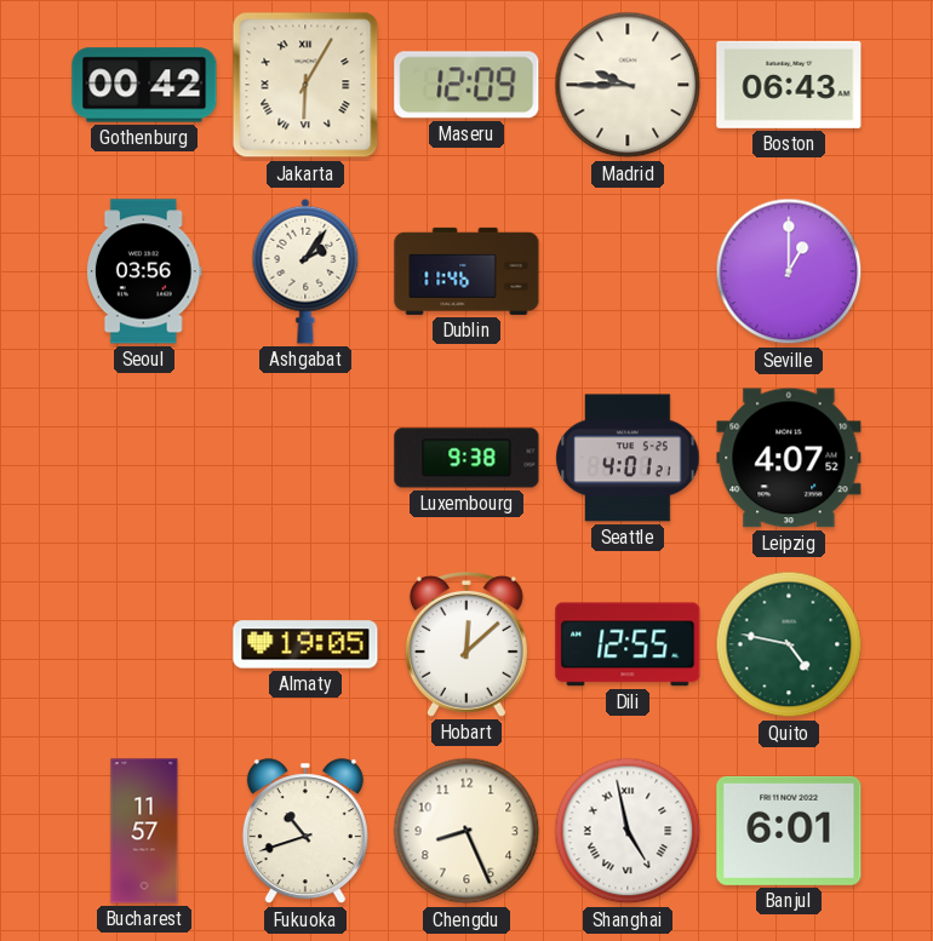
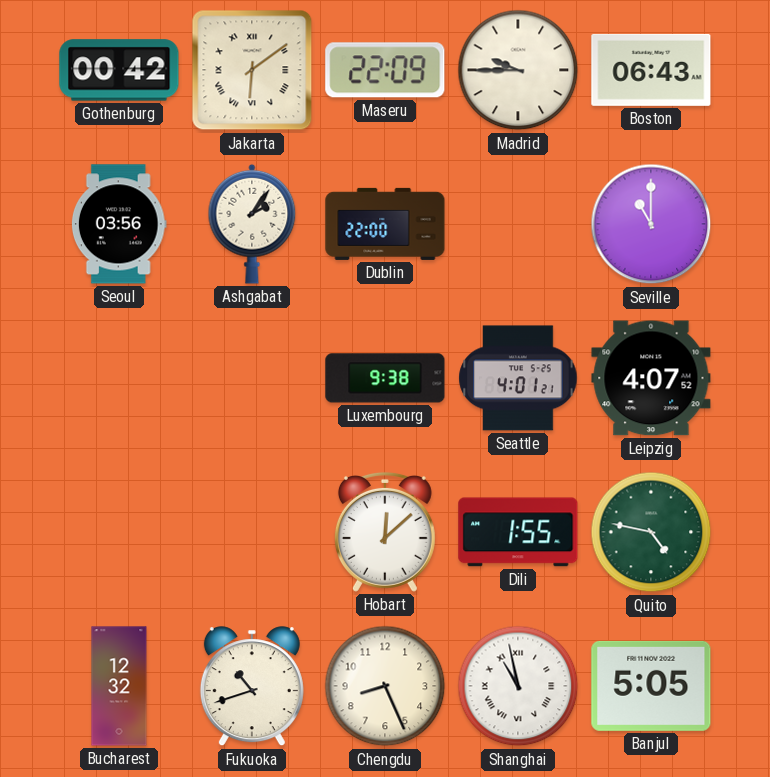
Jakarta: 6:05 -> 6:09 (252, 70)
Maseru: 12:09 -> 22:09 (385, 70)
Dublin: 11:46 -> 22:00 (385, 224)
Seville: 1:00 -> 11:00 (651, 224)
Almaty: 19:05 -> none (305, 644)
Dili: 12:55 -> 1:55 (518, 532)
Bucharest: 11:57 -> 12:32 (119, 686)
Shanghai: 4:58 -> 10:58 (518, 686)
Banjul: 6:01 -> 5:05 (651, 686)
